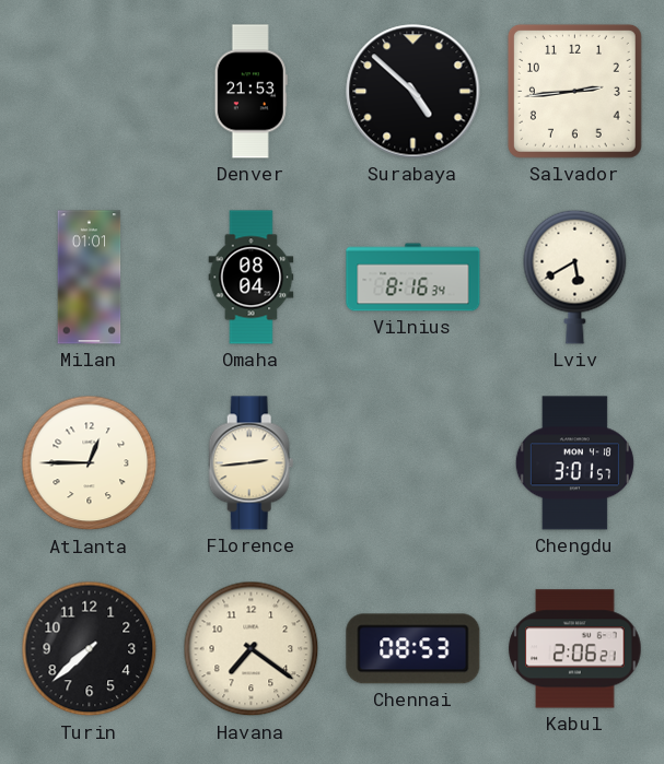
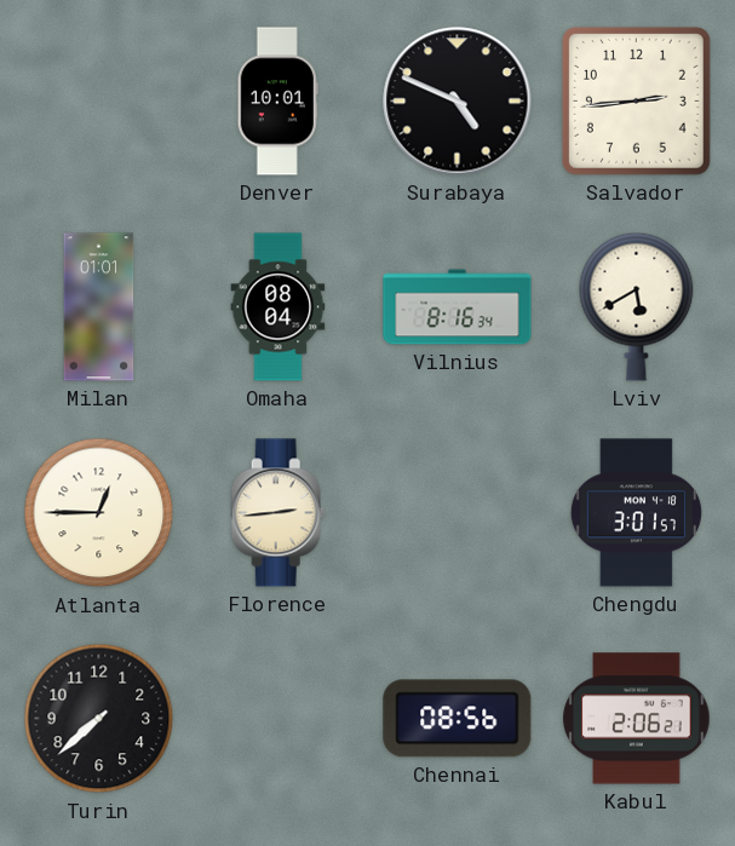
Denver: 21:53 -> 10:01 (277, 102)
Surabaya: 4:52 -> 4:49 (458, 102)
Havana: 7:21 -> none (252, 649)
Chennai: 08:53 -> 08:56 (458, 719)
